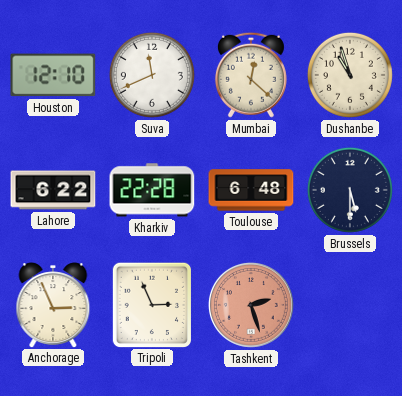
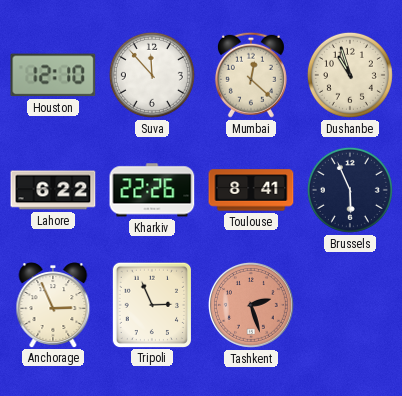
Suva: 11:41 -> 11:53 (152, 75)
Kharkiv: 22:28 -> 22:26 (152, 190)
Toulouse: 6:48 -> 8:41 (251, 190)
Brussels: 5:30 -> 5:56 (350, 190)
